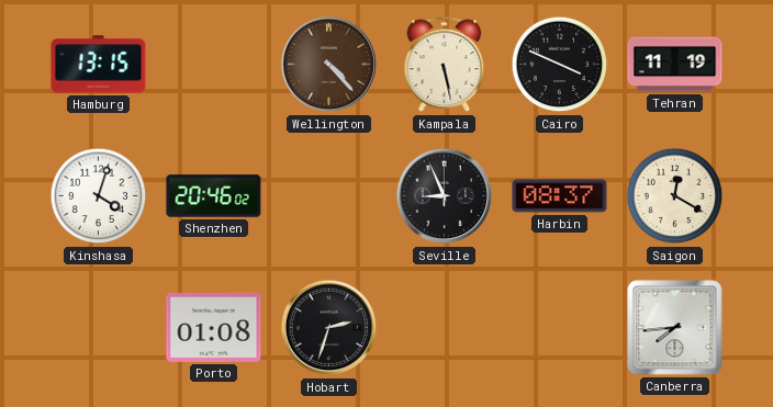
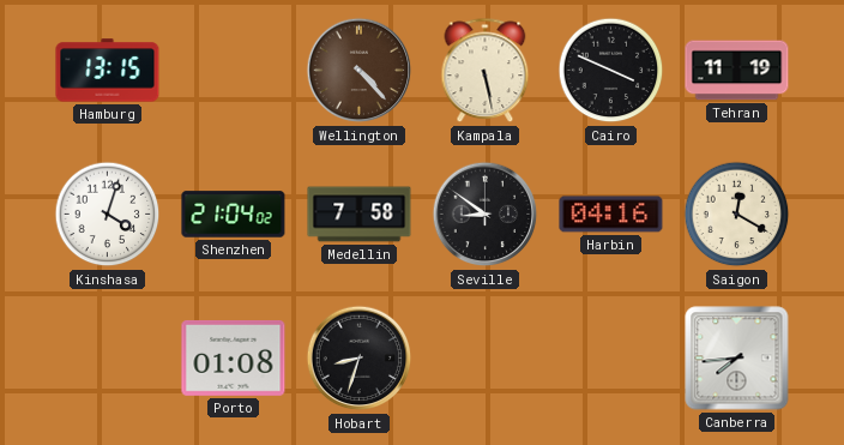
Shenzhen: 20:46 -> 21:04 (234, 215)
Medellin: none -> 7:58 (360, 215)
Seville: 8:56 -> 8:51 (486, 215)
Harbin: 08:37 -> 04:16 (611, 215)
Hobart: 2:33 -> 8:33 (360, 359)
